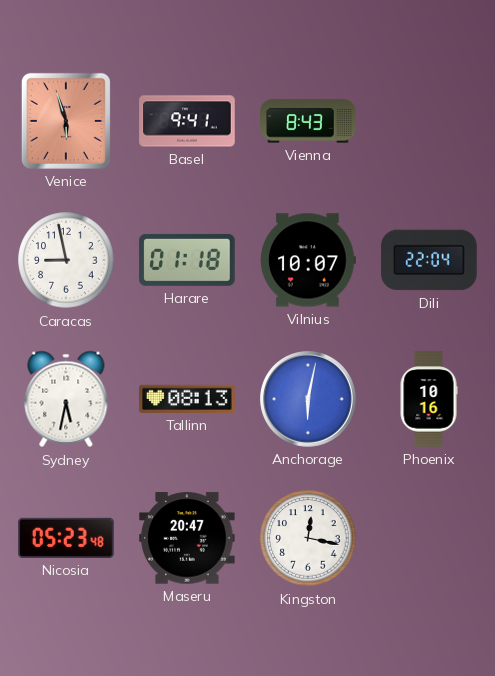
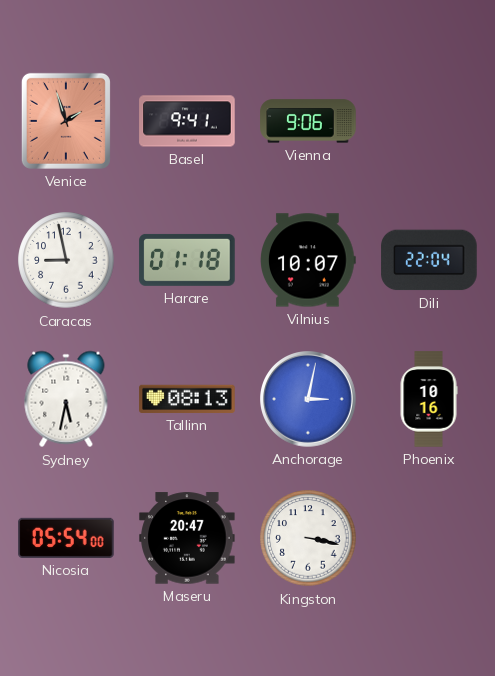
Venice: 5:57 -> 1:57 (66, 121)
Vienna: 8:43 -> 9:06 (308, 121)
Anchorage: 6:02 -> 3:02 (309, 400)
Nicosia: 05:23 -> 05:54 (66, 538)
Kingston: 12:17 -> 3:17 (308, 538)
